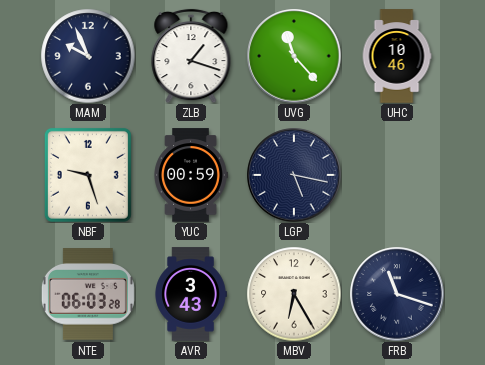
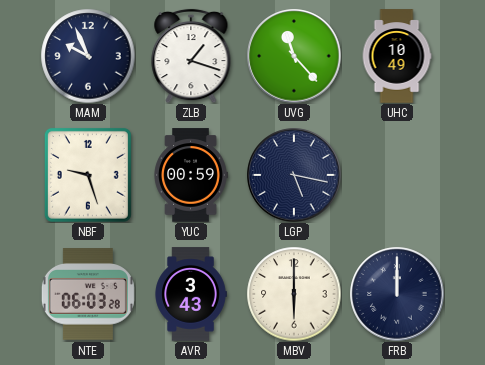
UHC: 10:46 -> 10:49 (397, 56)
MBV: 6:25 -> 6:00 (294, 294)
FRB: 11:18 -> 12:00 (397, 294)
